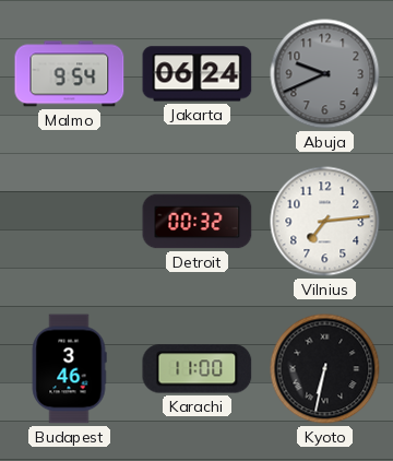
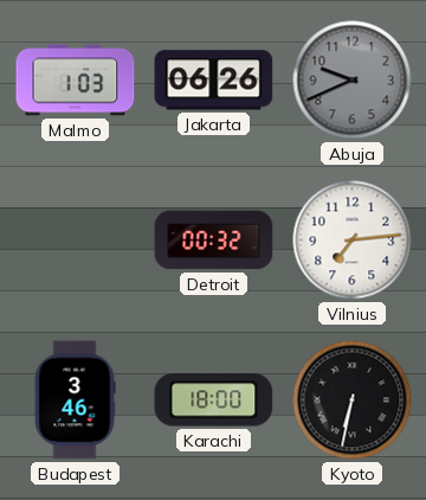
Malmo: 9:54 -> 1:03 (76, 81)
Jakarta: 06:24 -> 06:26 (214, 81)
Karachi: 11:00 -> 18:00 (214, 400)
